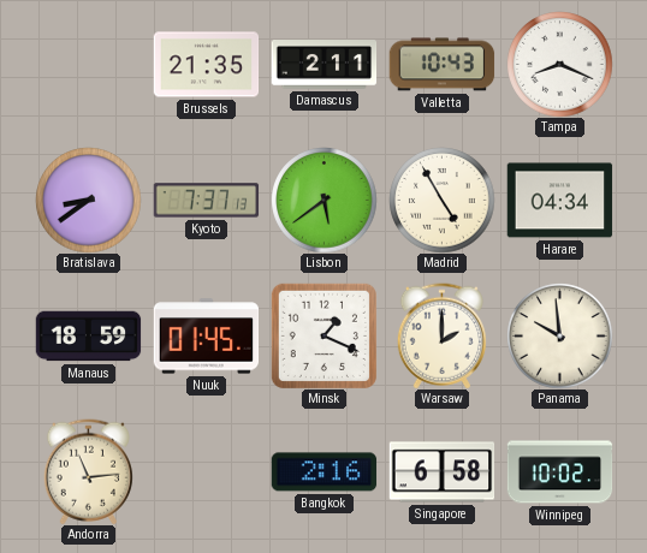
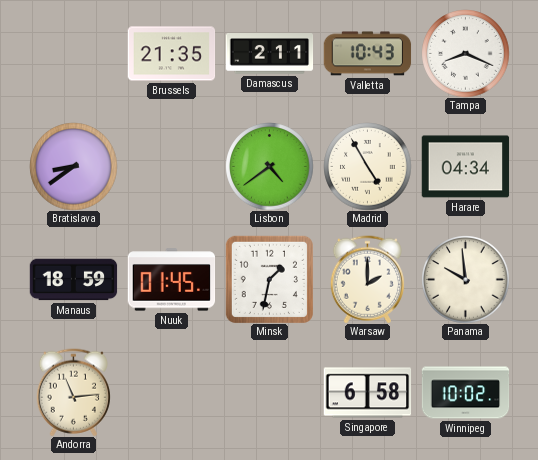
Kyoto: 7:37 -> none (206, 201)
Lisbon: 5:39 -> 4:39 (269, 166)
Minsk: 1:19 -> 1:32 (269, 279)
Bangkok: 2:16 -> none (323, 472)
